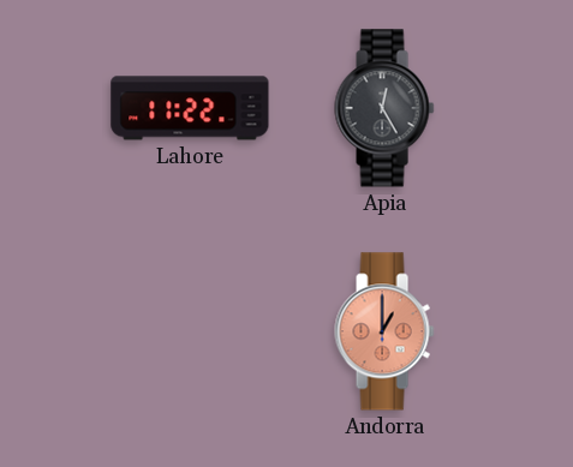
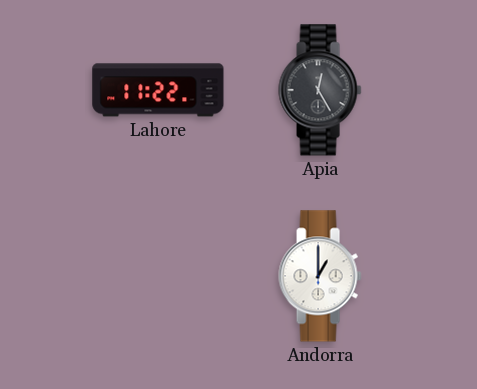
Andorra dial: salmon -> white (320, 276)
